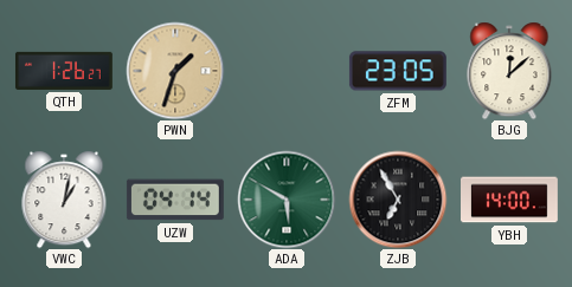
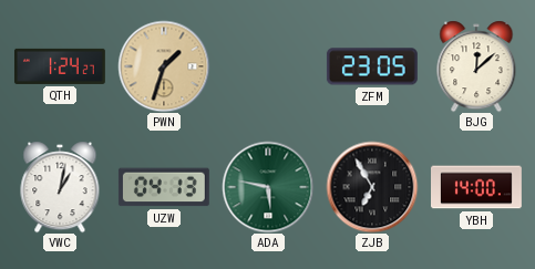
QTH: 1:26 -> 1:24 (60, 66)
UZW: 04:14 -> 04:13 (164, 187)
ADA: 5:50 -> 5:47 (268, 187)
